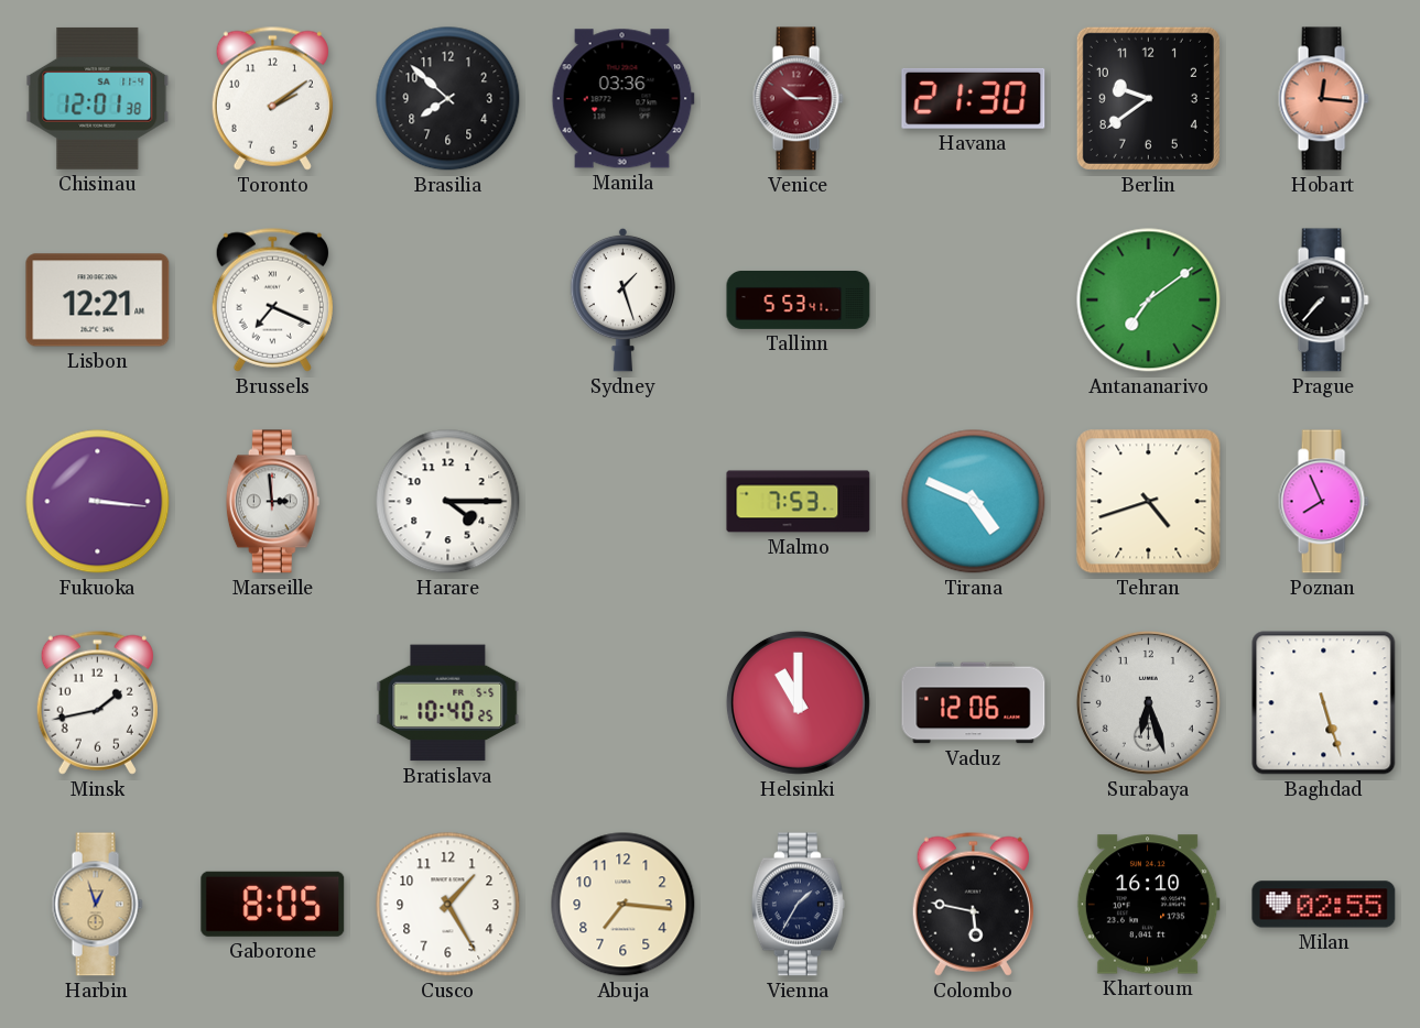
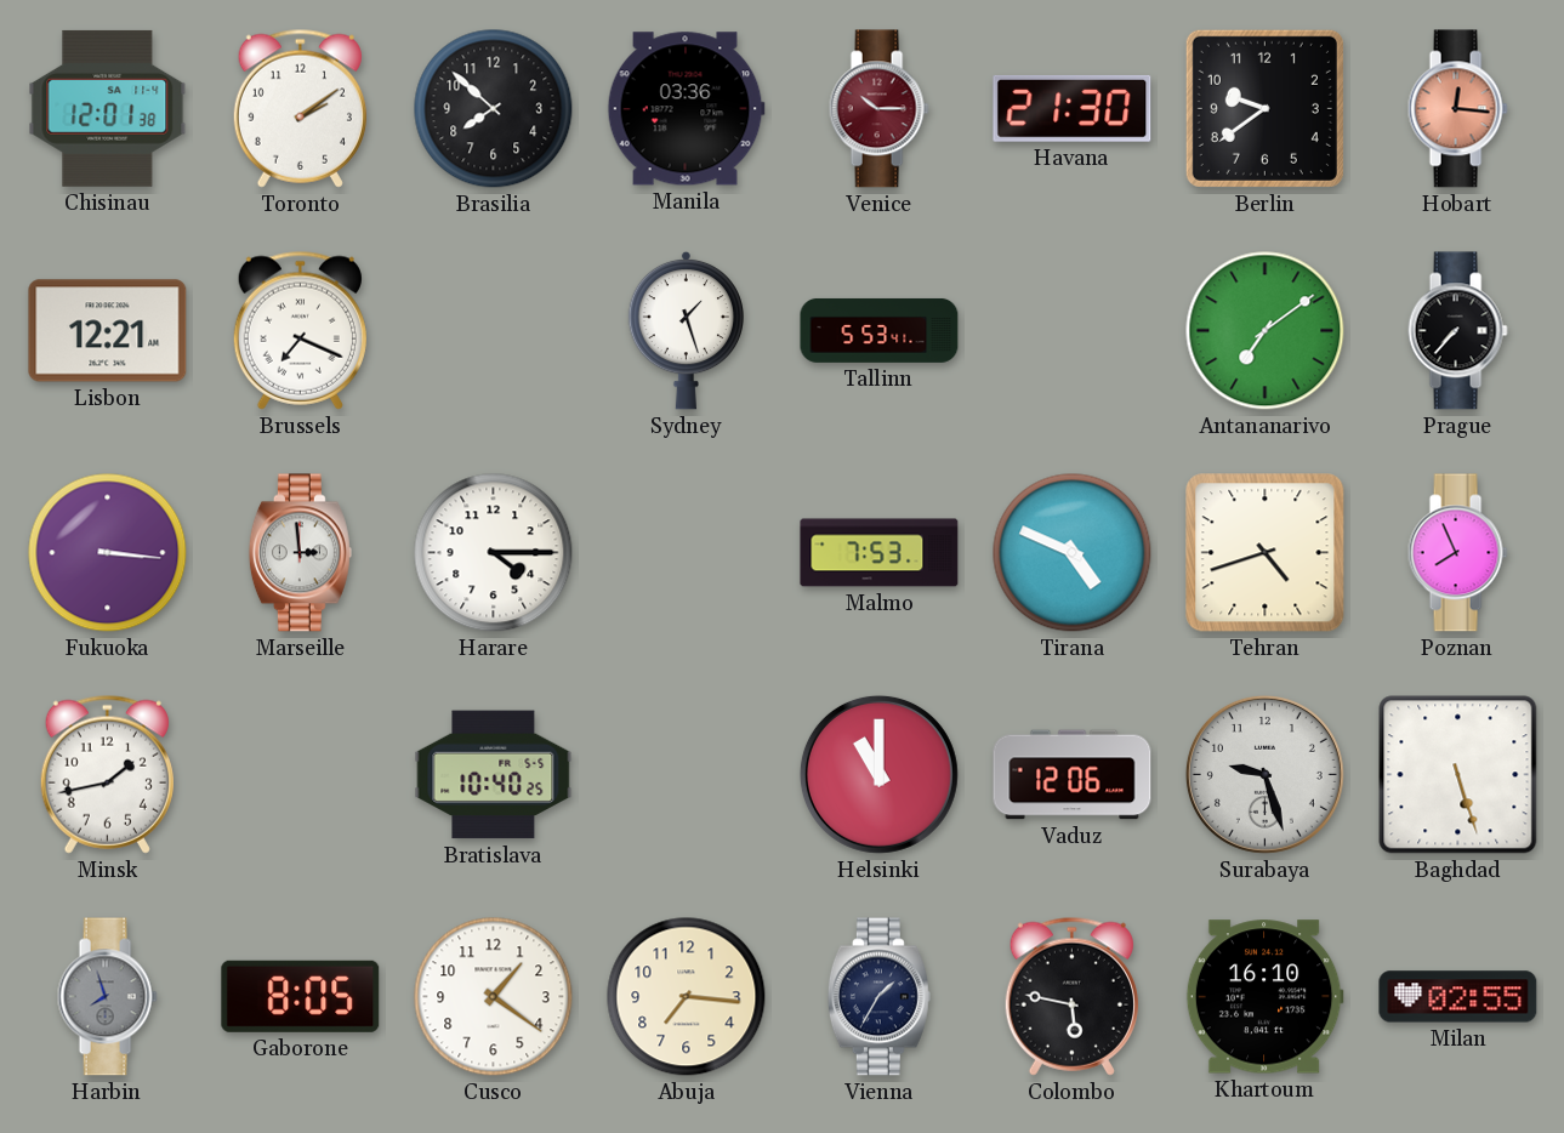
Surabaya: 6:27 -> 9:27 (1264, 774)
Harbin: 12:57 -> 7:57 (107, 997)
Harbin dial: champagne -> grey (107, 997)
Cusco: 1:25 -> 1:21 (494, 997)
